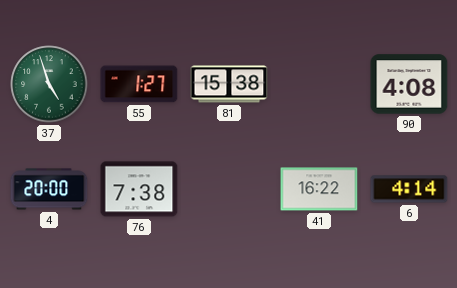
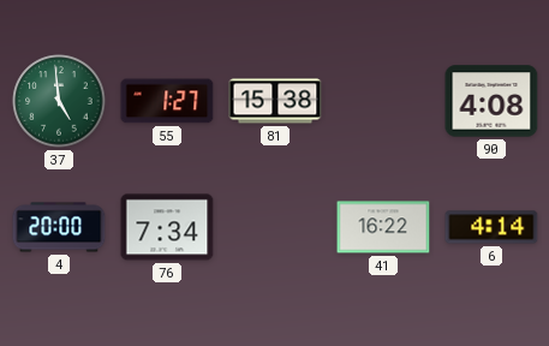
37: 4:57 -> 4:59 (59, 101)
76: 7:38 -> 7:34 (167, 227)
